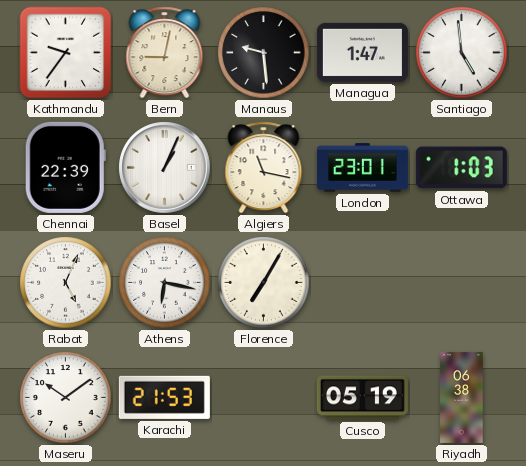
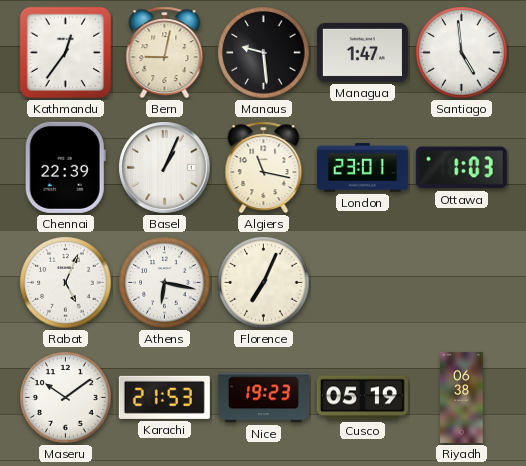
Kathmandu: 9:36 -> 12:36 (66, 53)
Florence: 7:05 -> 7:04 (264, 283)
Nice: none -> 19:23 (263, 398)
